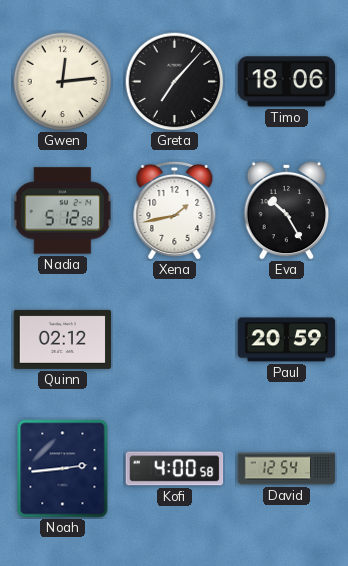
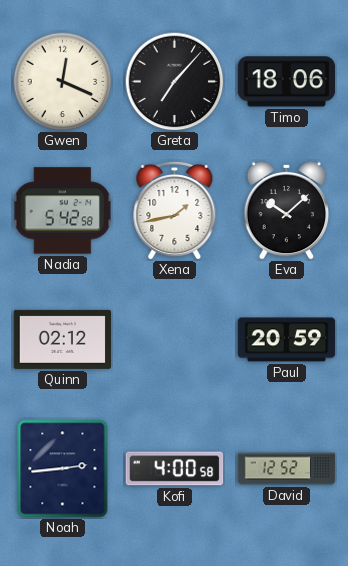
Gwen: 12:14 -> 12:19 (63, 82)
Nadia: 5:12 -> 5:42 (63, 211)
Eva: 10:25 -> 10:08 (287, 210)
David: 12:54 -> 12:52 (287, 469)
